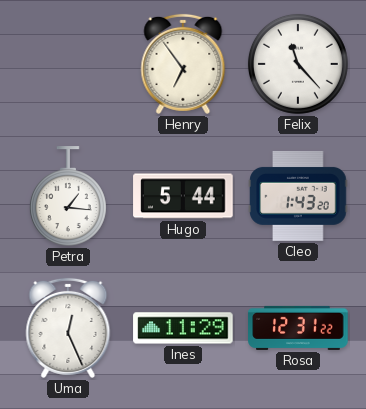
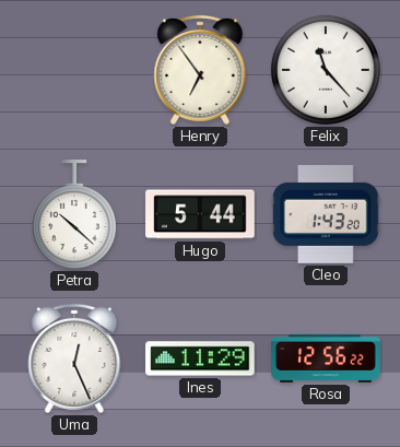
Petra: 1:16 -> 10:22 (74, 214)
Rosa: 12:31 -> 12:56 (326, 358)
